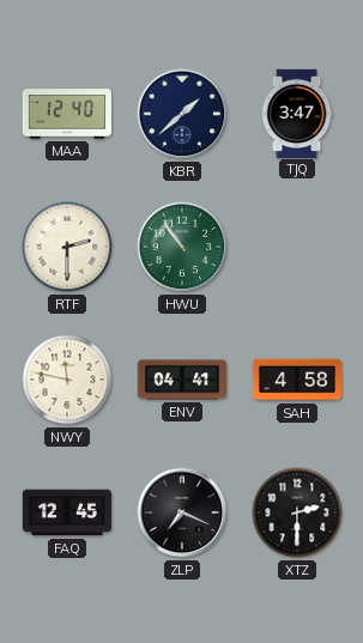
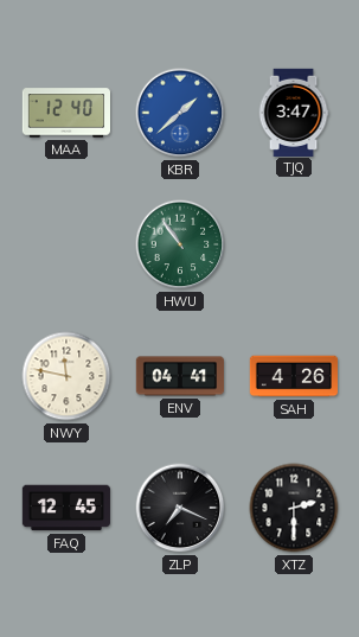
KBR dial: navy -> blue (180, 113)
RTF: 2:30 -> none (67, 247)
SAH: 4:58 -> 4:26 (293, 376)
